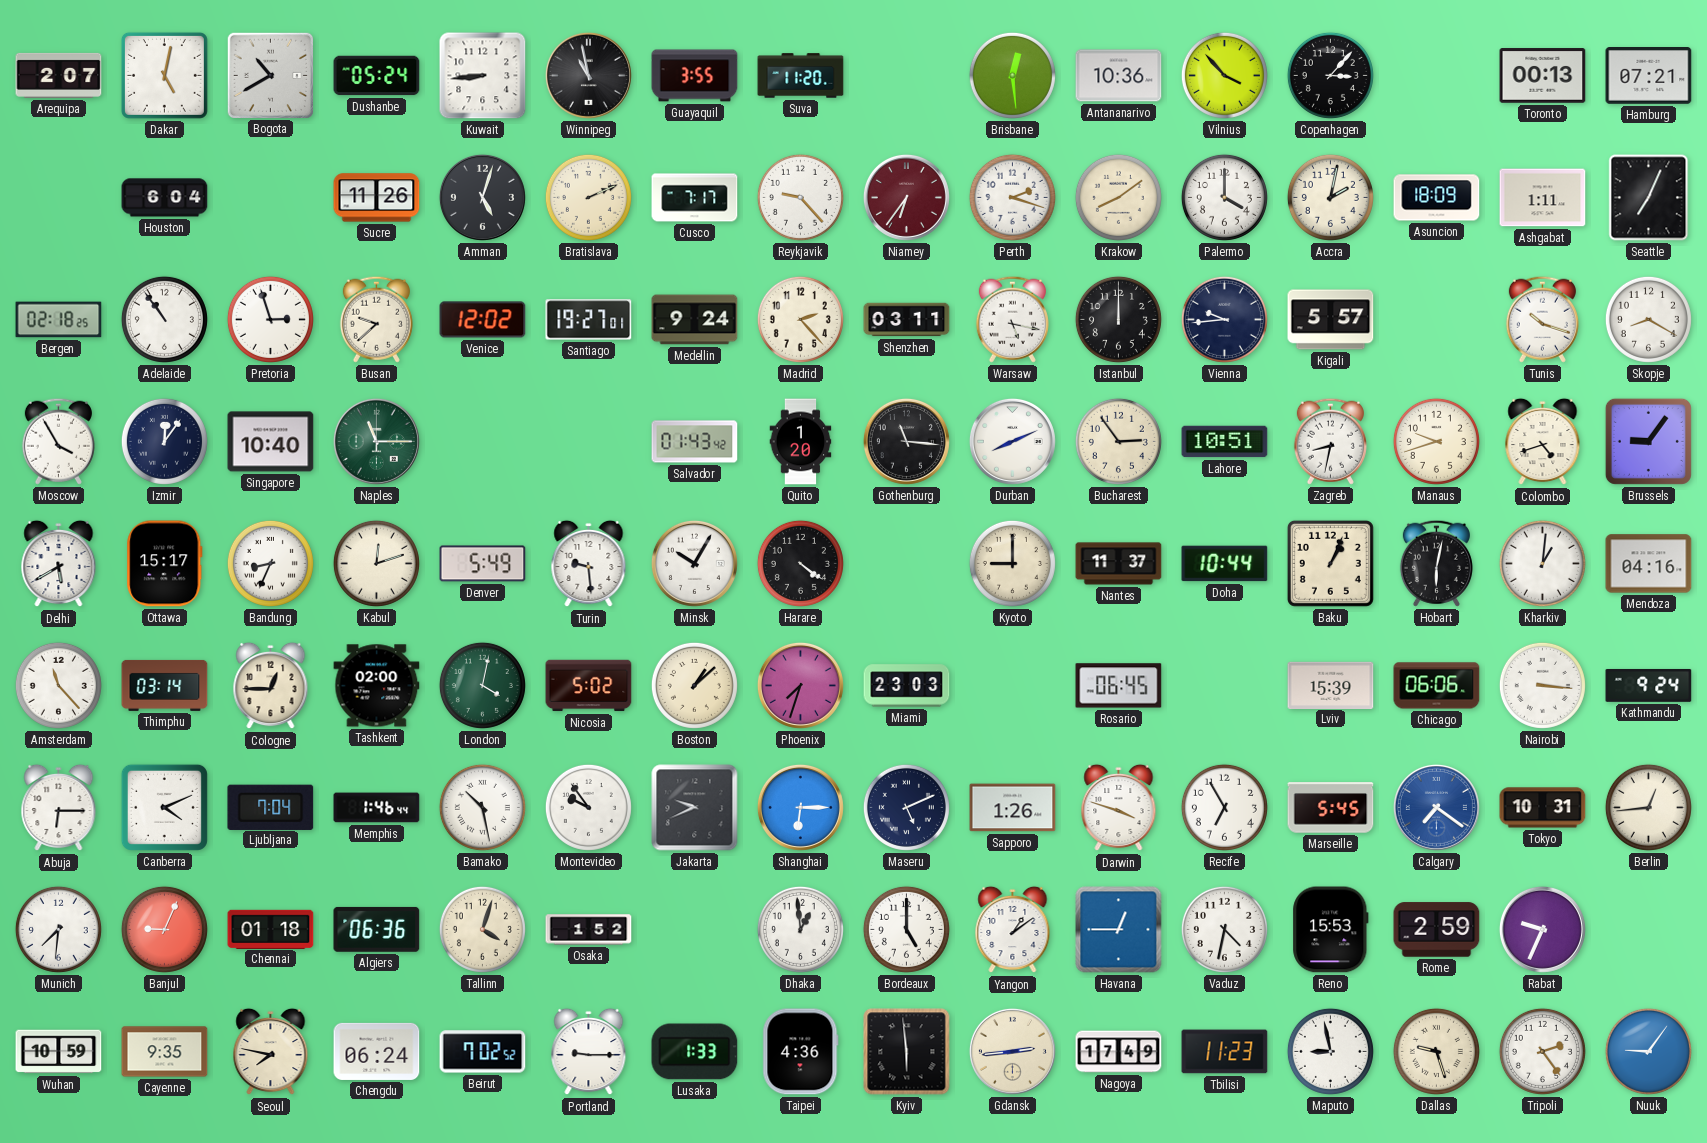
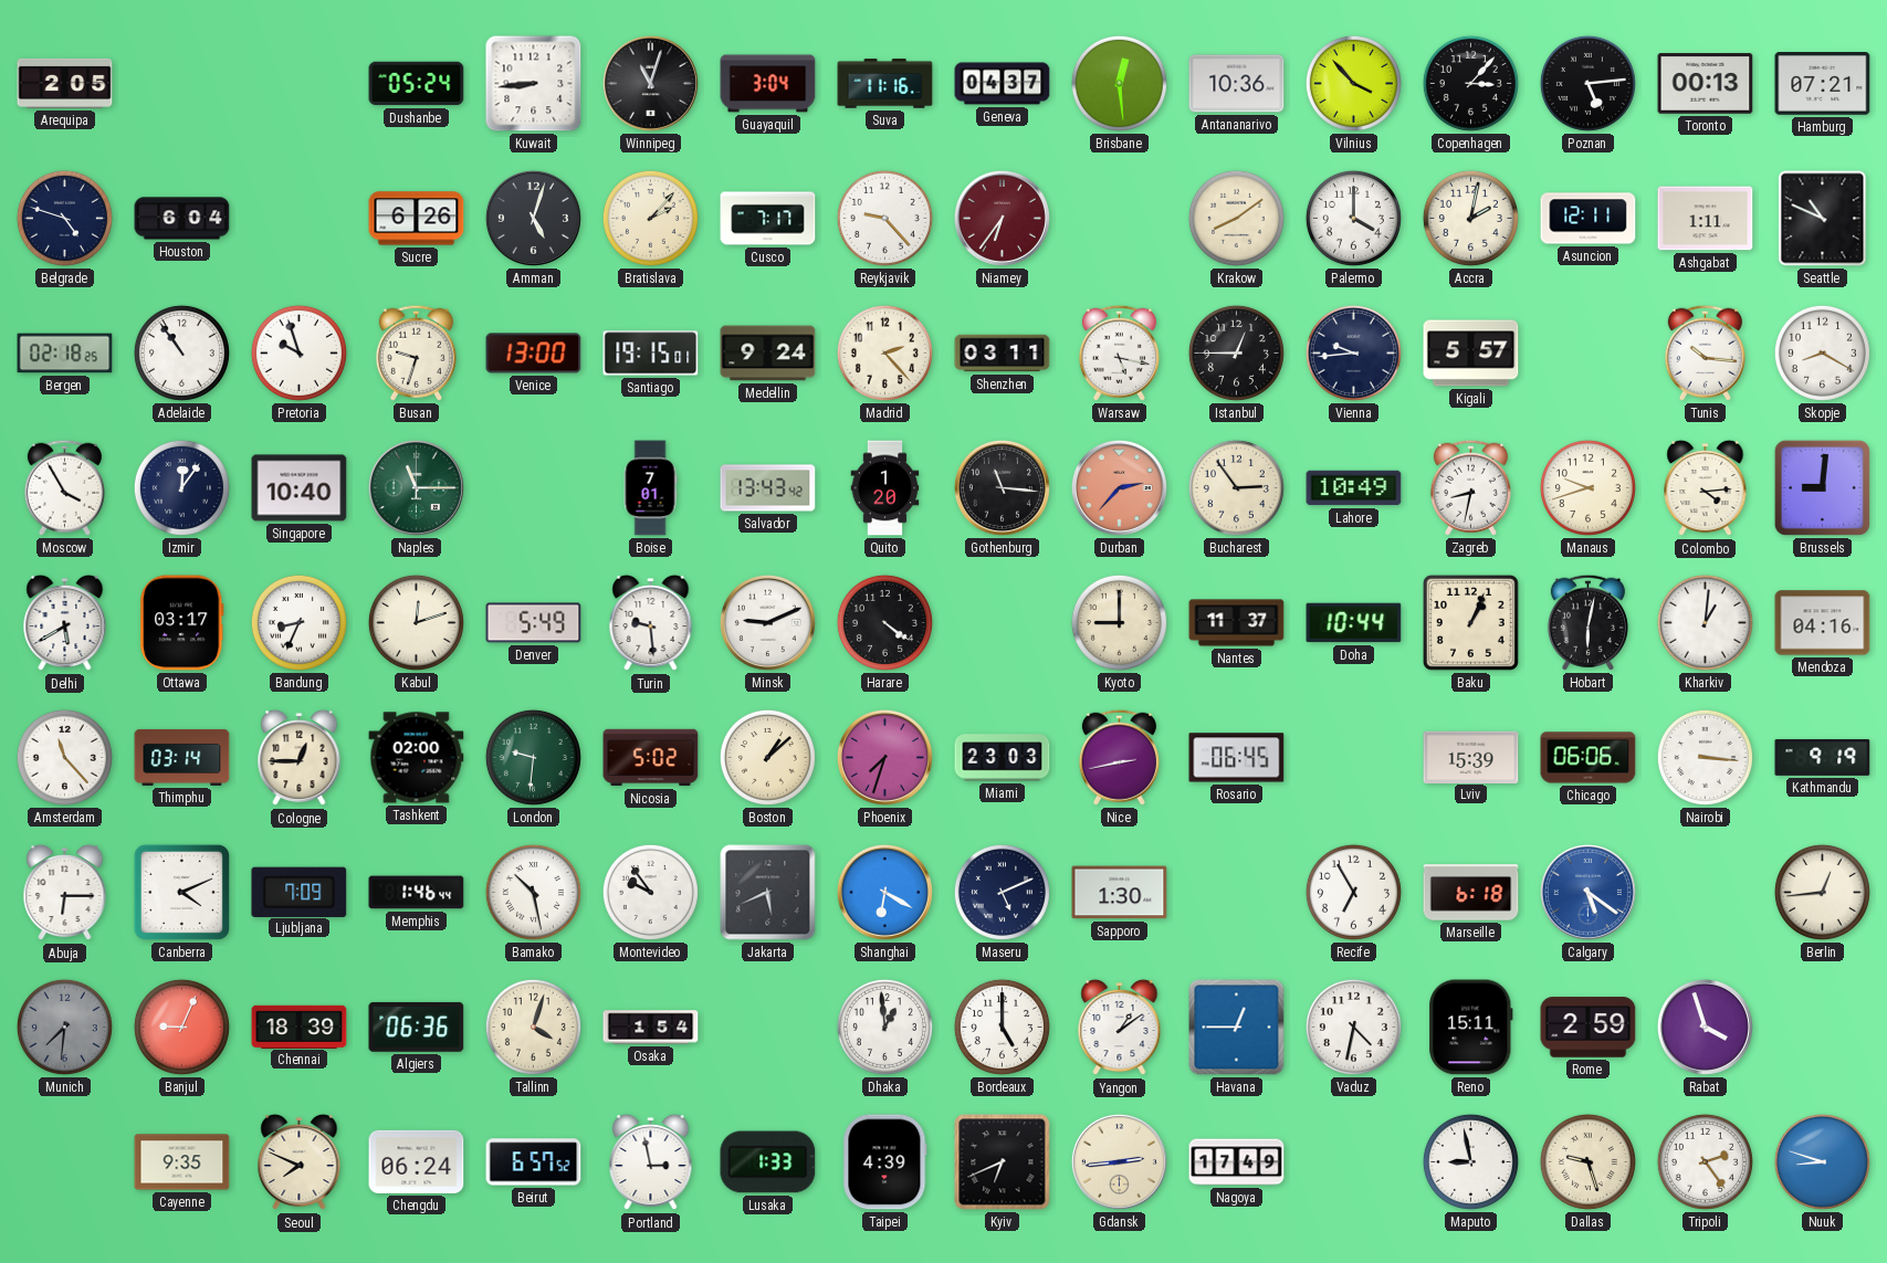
Arequipa: 2:07 -> 2:05 (65, 83)
Dakar: 5:02 -> none (164, 75)
Bogota: 10:40 -> none (270, 75)
Winnipeg: 10:58 -> 11:03 (650, 83)
Guayaquil: 3:55 -> 3:04 (768, 84)
Suva: 11:20 -> 11:16 (885, 84)
Geneva: none -> 04:37 (1003, 84)
Poznan: none -> 5:14 (1587, 83)
Belgrade: none -> 4:48 (64, 218)
Sucre: 11:26 -> 6:26 (417, 219)
Bratislava: 2:11 -> 2:07 (650, 218)
Perth: 2:18 -> none (1012, 197)
Asuncion: 18:09 -> 12:11 (1589, 219)
Seattle: 7:04 -> 10:49 (1823, 219)
Pretoria: 2:57 -> 9:57 (298, 352)
Busan: 9:38 -> 9:33 (416, 352)
Venice: 12:02 -> 13:00 (534, 354)
Santiago: 19:27 -> 19:15 (651, 354)
Istanbul: 12:00 -> 12:45 (1236, 352)
Tunis: 10:18 -> 10:16 (1705, 352)
Boise: none -> 7:01 (650, 488)
Salvador: 01:43 -> 13:43 (768, 488)
Durban: 8:11 -> 2:37 (1119, 487)
Durban dial: white -> salmon (1119, 487)
Lahore: 10:51 -> 10:49 (1354, 488)
Colombo: 4:42 -> 4:14 (1706, 488)
Brussels: 9:06 -> 9:01 (1822, 487)
Ottawa: 15:17 -> 03:17 (182, 623)
Minsk: 10:05 -> 9:11 (767, 622)
London: 4:02 -> 9:31 (533, 757)
Nice: none -> 2:43 (1119, 757)
Kathmandu: 9:24 -> 9:19 (1823, 757)
Ljubljana: 7:04 -> 7:09 (300, 892)
Jakarta: 9:41 -> 5:41 (768, 893)
Shanghai: 6:15 -> 6:20 (884, 892)
Sapporo: 1:26 -> 1:30 (1120, 893)
Darwin: 3:48 -> none (1119, 808)
Marseille: 5:45 -> 6:18 (1471, 893)
Calgary: 7:21 -> 5:21 (1587, 892)
Tokyo: 10:31 -> none (1543, 808)
Munich dial: white -> grey (64, 1027)
Chennai: 01:18 -> 18:39 (300, 1027)
Osaka: 1:52 -> 1:54 (651, 1028)
Reno: 15:53 -> 15:11 (1471, 1028)
Rabat: 9:34 -> 3:57 (1705, 1027)
Wuhan: 10:59 -> none (59, 1052)
Seoul: 7:47 -> 7:49 (300, 1162)
Beirut: 7:02 -> 6:57 (534, 1162)
Portland: 9:15 -> 2:58 (651, 1162)
Taipei: 4:36 -> 4:39 (885, 1162)
Kyiv: 5:59 -> 6:41 (1003, 1162)
Tbilisi: 11:23 -> none (1225, 1052)
Nuuk: 9:06 -> 8:48 (1822, 1161)
